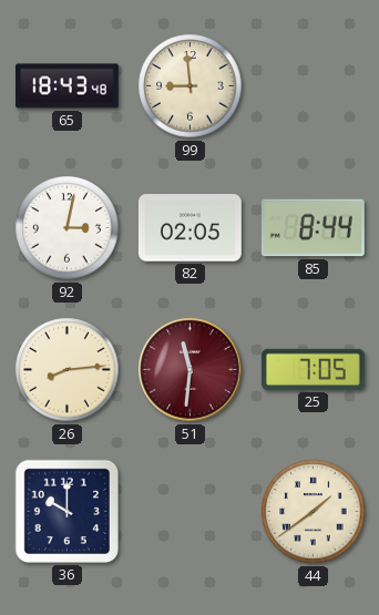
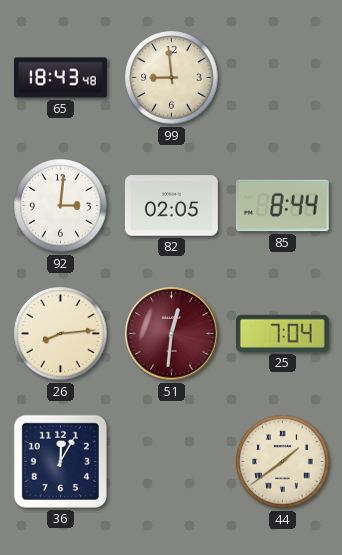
92: 3:02 -> 3:01 (61, 206)
51: 11:31 -> 12:31 (172, 334)
25: 7:05 -> 7:04 (282, 333)
36: 10:00 -> 12:05 (60, 461)
